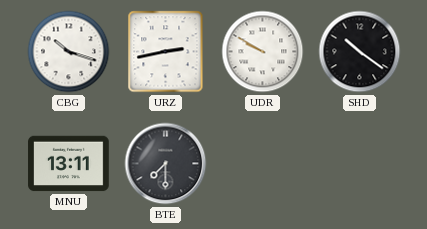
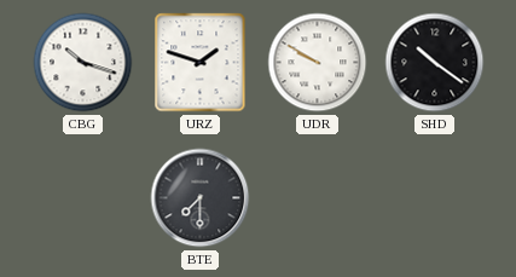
URZ: 2:43 -> 1:48 (201, 63)
MNU: 13:11 -> none (69, 164)
